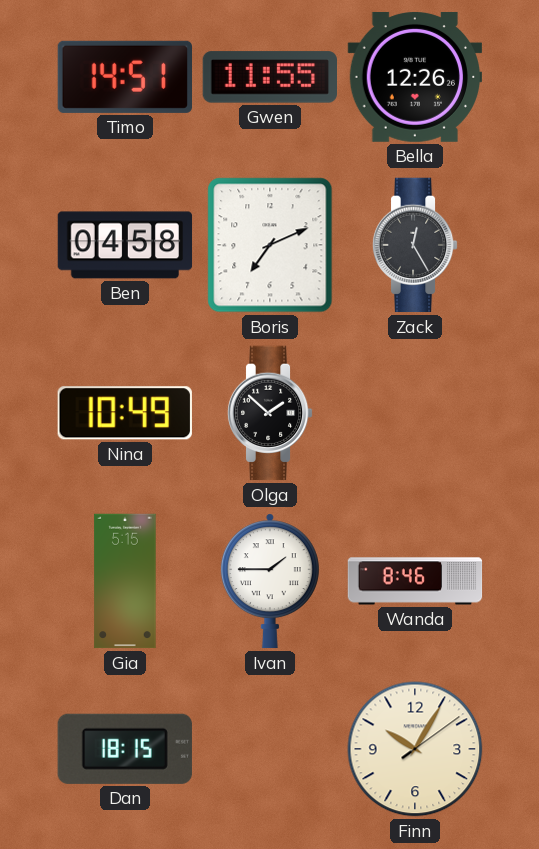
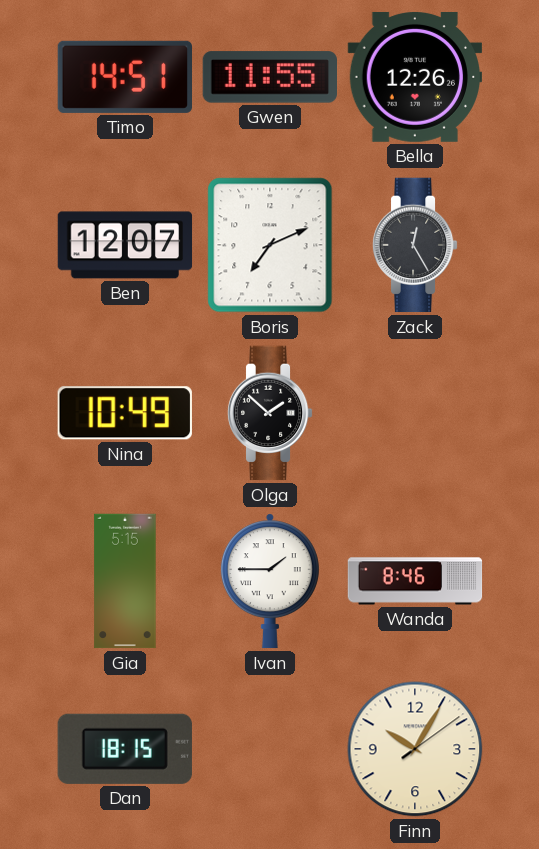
Ben: 04:58 -> 12:07 (125, 245)
